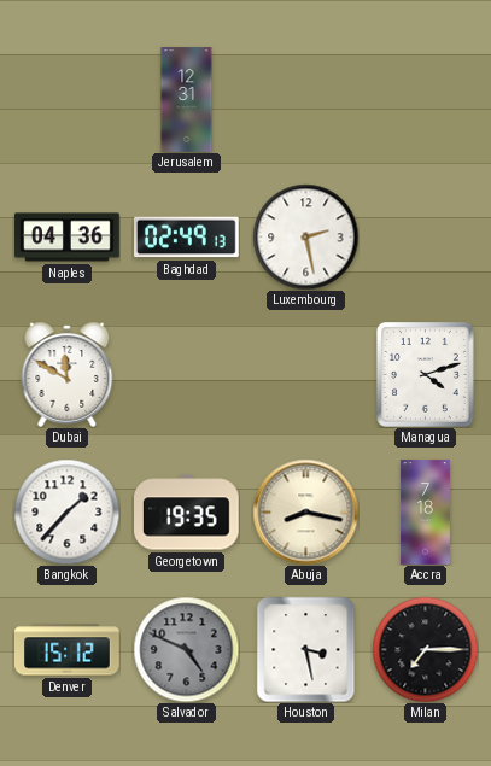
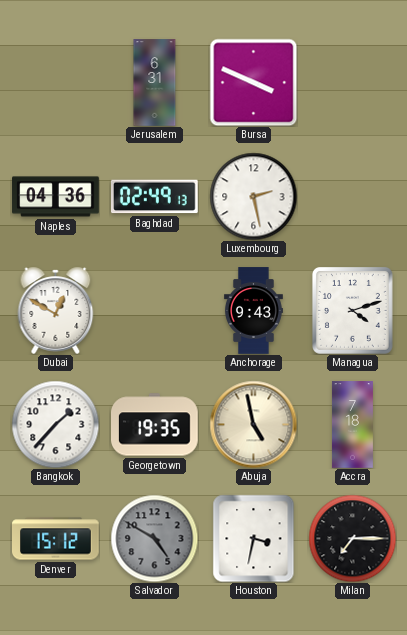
Jerusalem: 12:31 -> 6:31 (155, 83)
Bursa: none -> 3:49 (253, 82)
Dubai: 11:50 -> 12:50 (56, 310)
Anchorage: none -> 9:43 (253, 311)
Abuja: 8:17 -> 4:58 (253, 424)
Salvador: 4:49 -> 4:50 (154, 538)
Houston: 3:28 -> 3:32 (254, 538)
